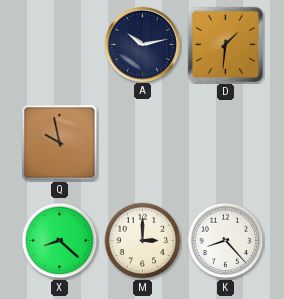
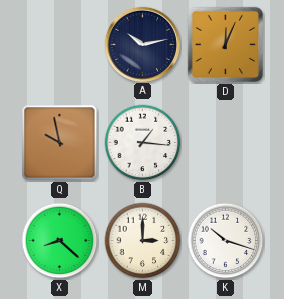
D: 1:31 -> 12:04 (226, 45)
B: none -> 1:16 (143, 143)
K: 8:23 -> 10:18 (226, 241)
